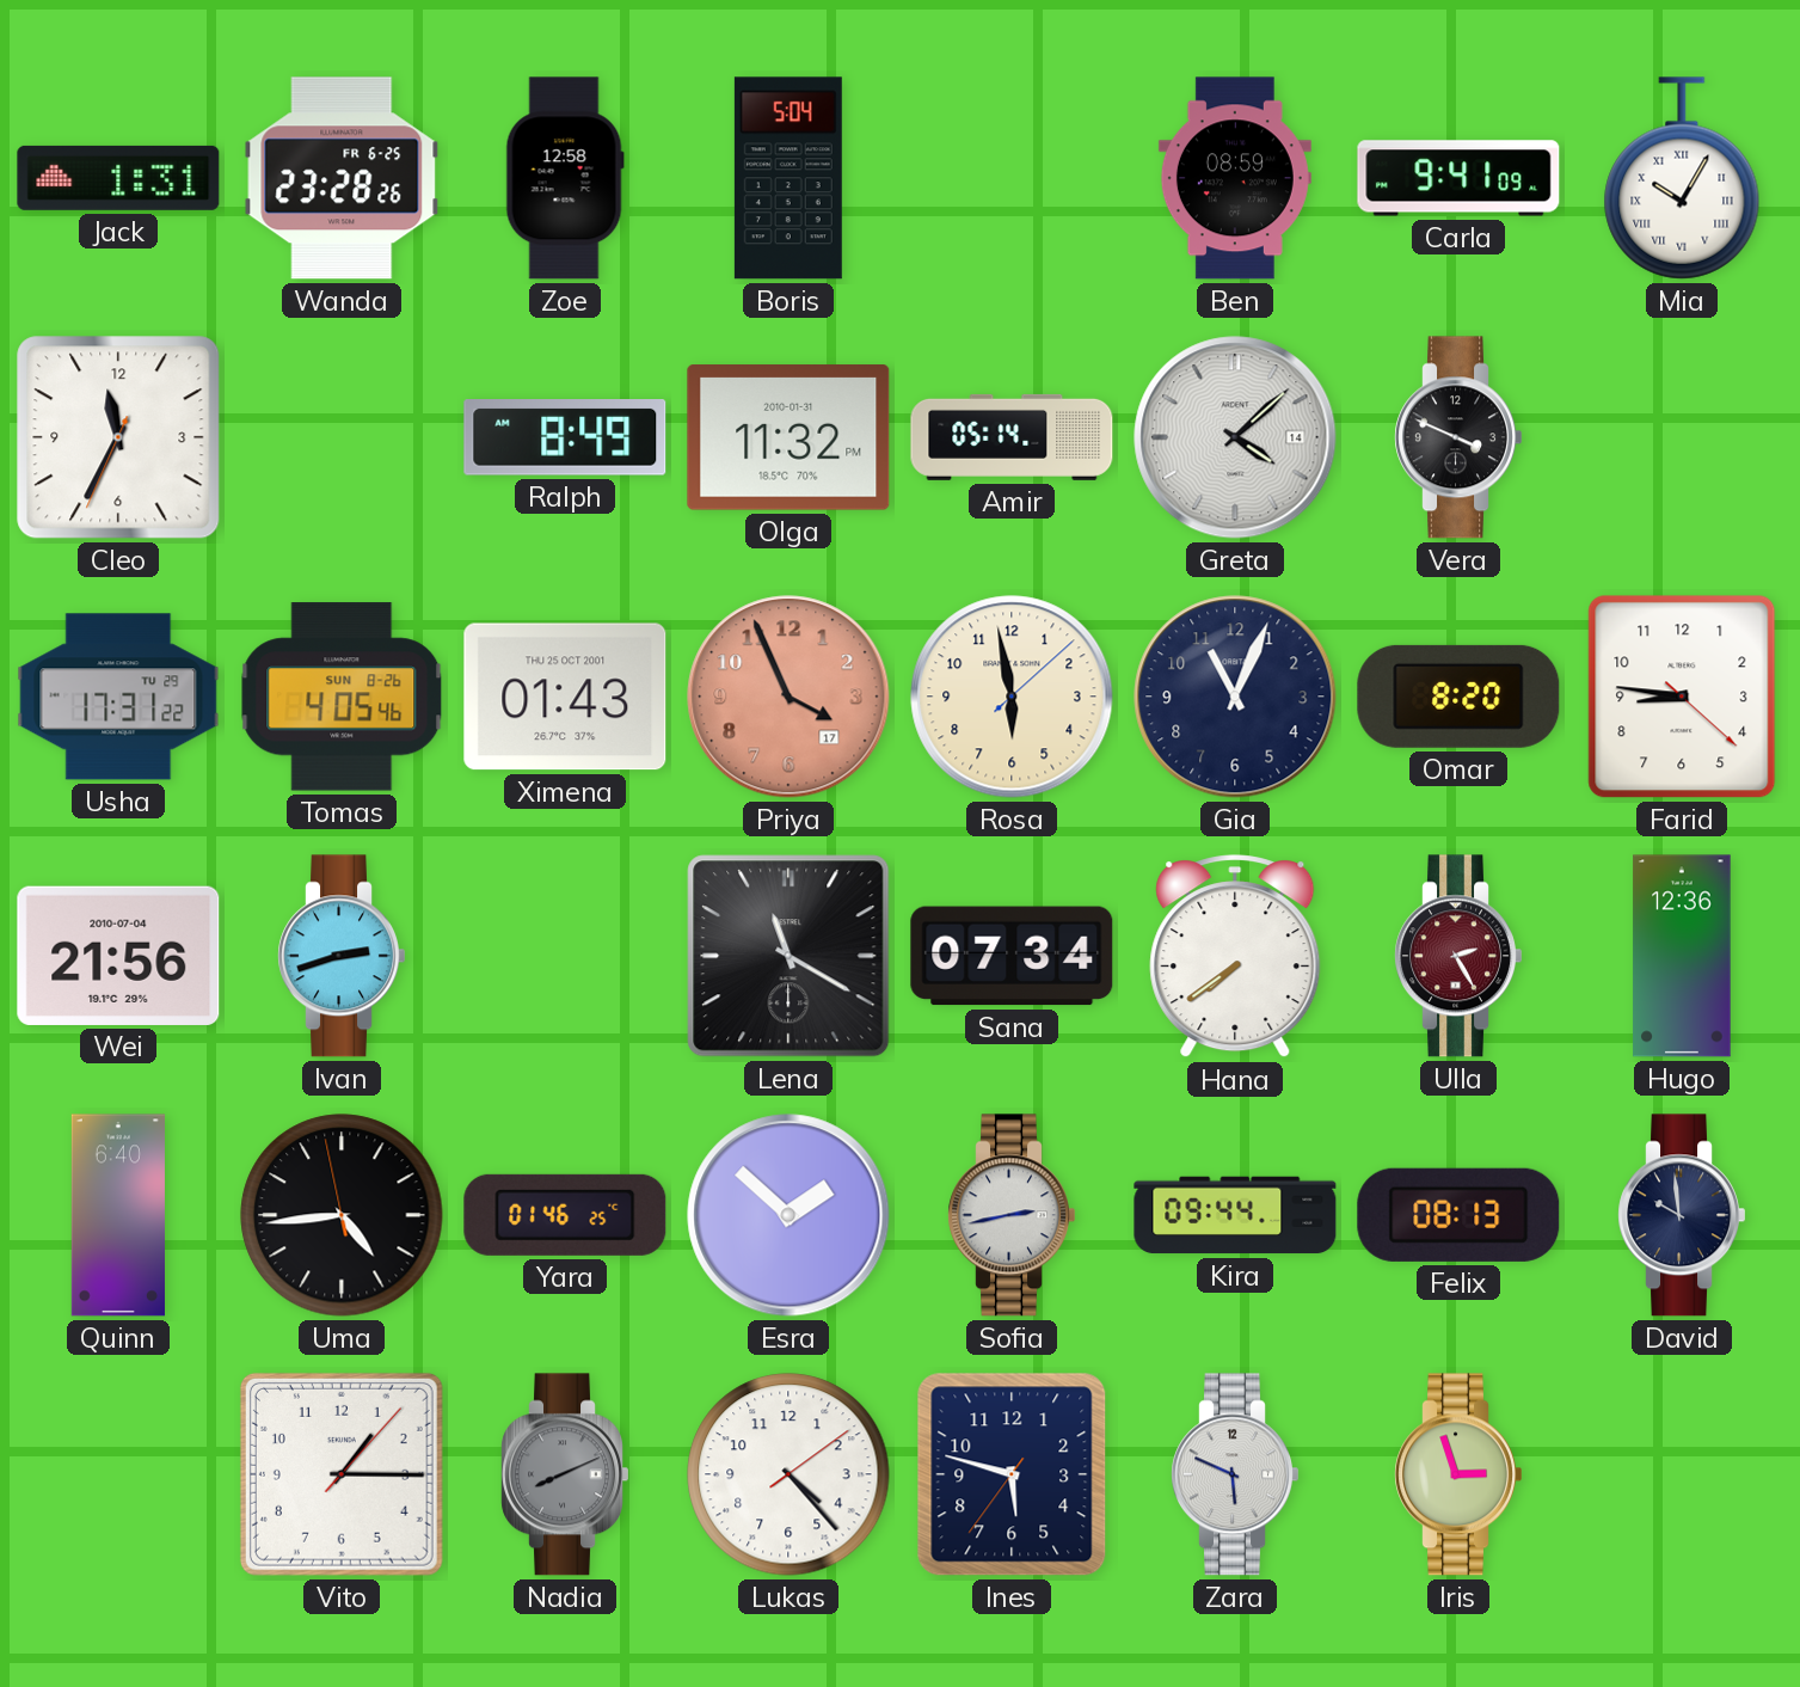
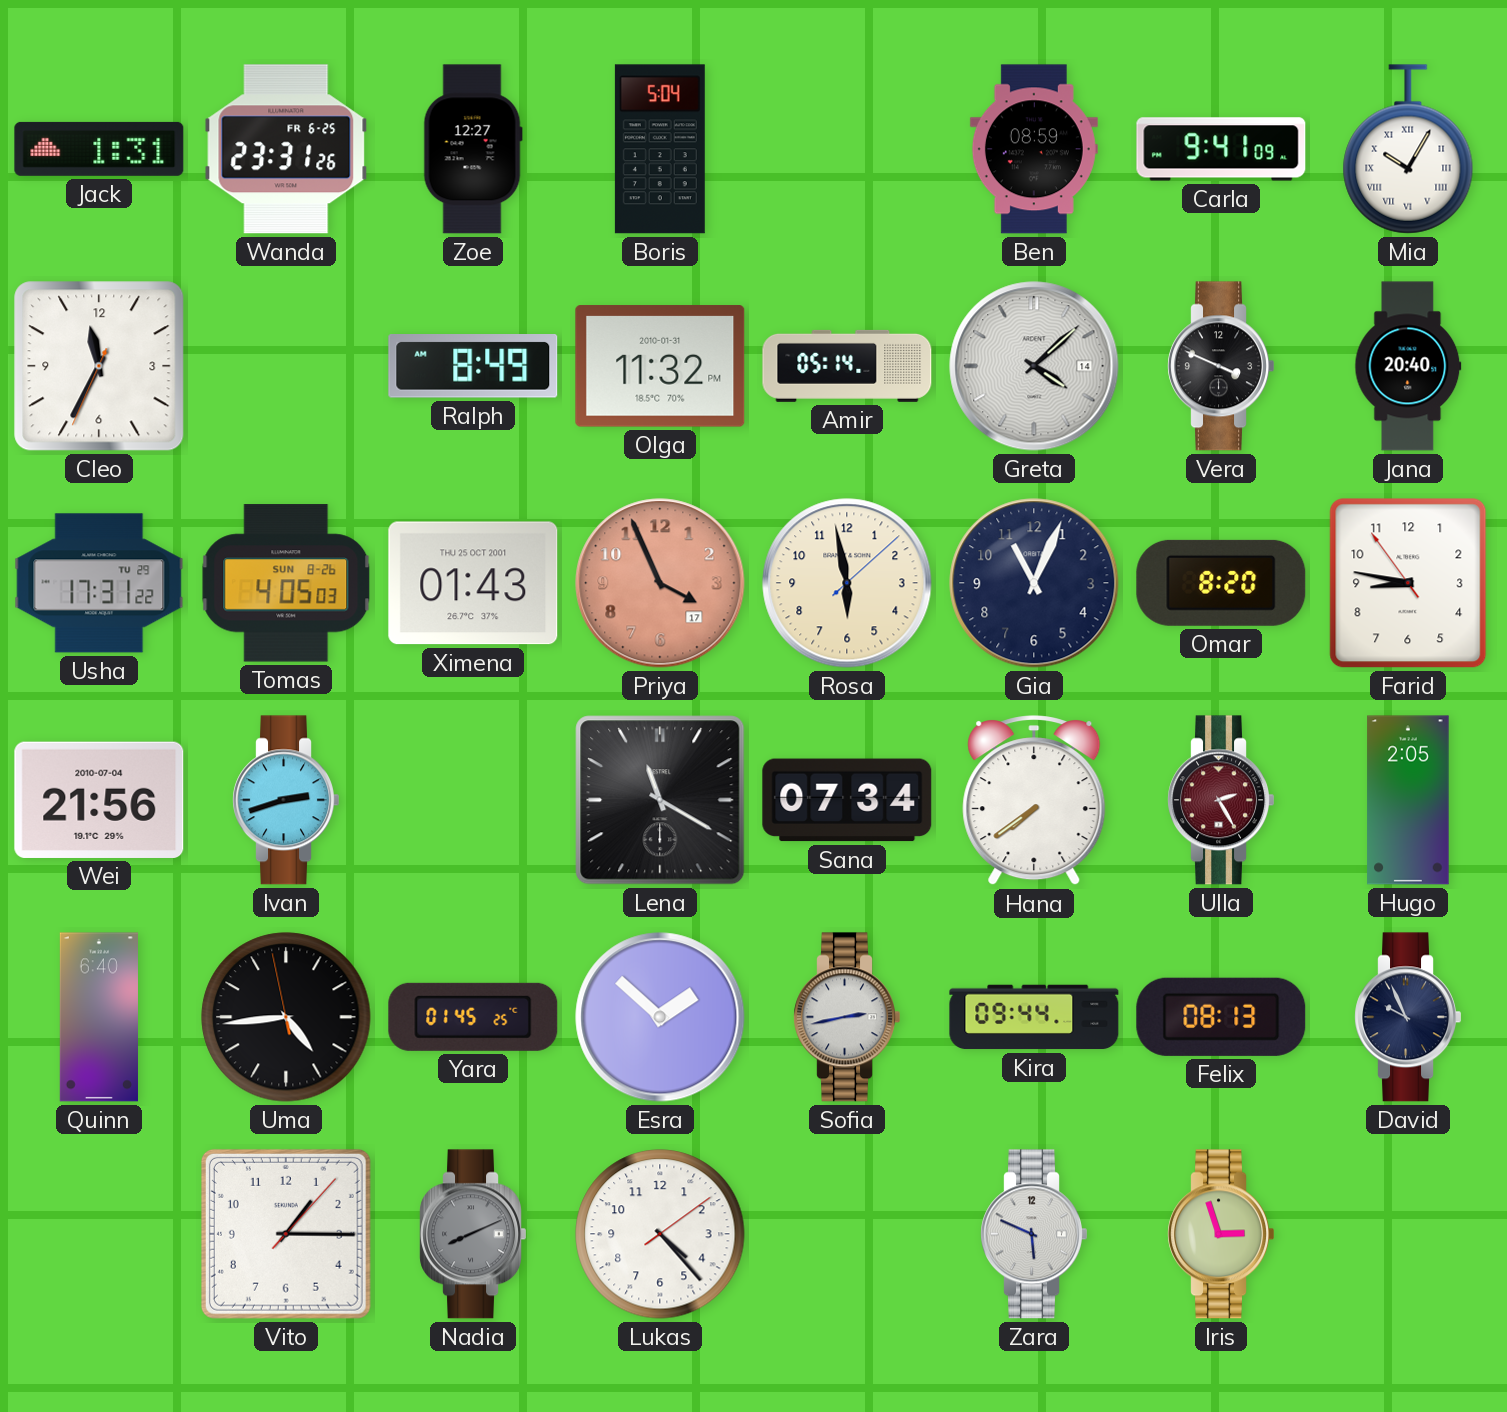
Wanda: 23:28 -> 23:31 (286, 149)
Zoe: 12:58 -> 12:27 (473, 149)
Jana: none -> 20:40 (1408, 366)
Tomas: 4:05:46 -> 4:05:03 (286, 583)
Farid: 8:46:22 -> 8:46:54 (1408, 583)
Hugo: 12:36 -> 2:05 (1408, 800)
Yara: 01:46 -> 01:45 (473, 1017)
David: 9:59 -> 9:56 (1407, 1017)
Ines: 5:47 -> none (1012, 1474)
